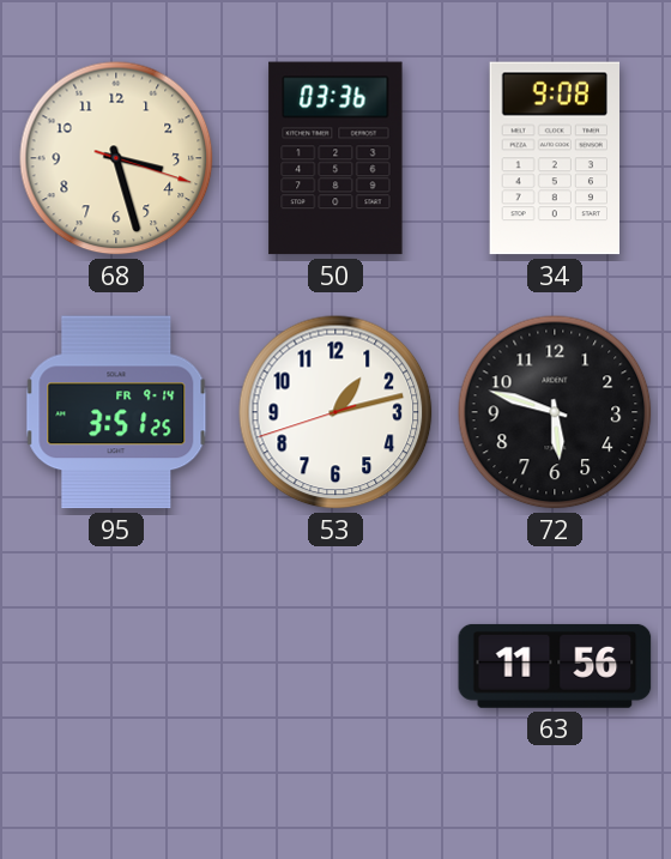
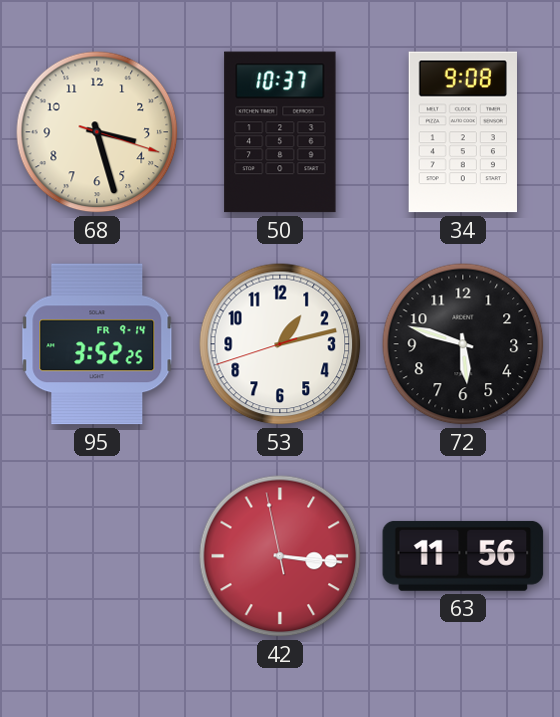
50: 03:36 -> 10:37 (280, 132)
95: 3:51 -> 3:52 (97, 344)
42: none -> 3:15 (280, 556)
